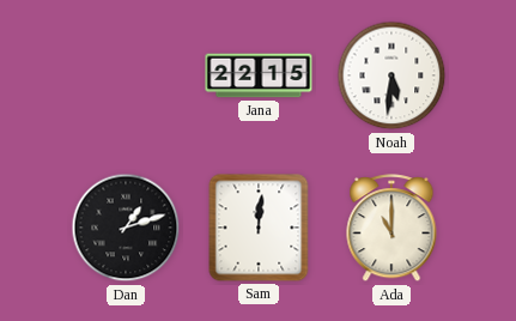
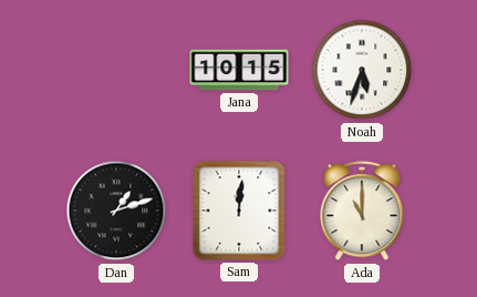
Jana: 22:15 -> 10:15 (239, 70)
Noah: 5:31 -> 5:33 (362, 70)
